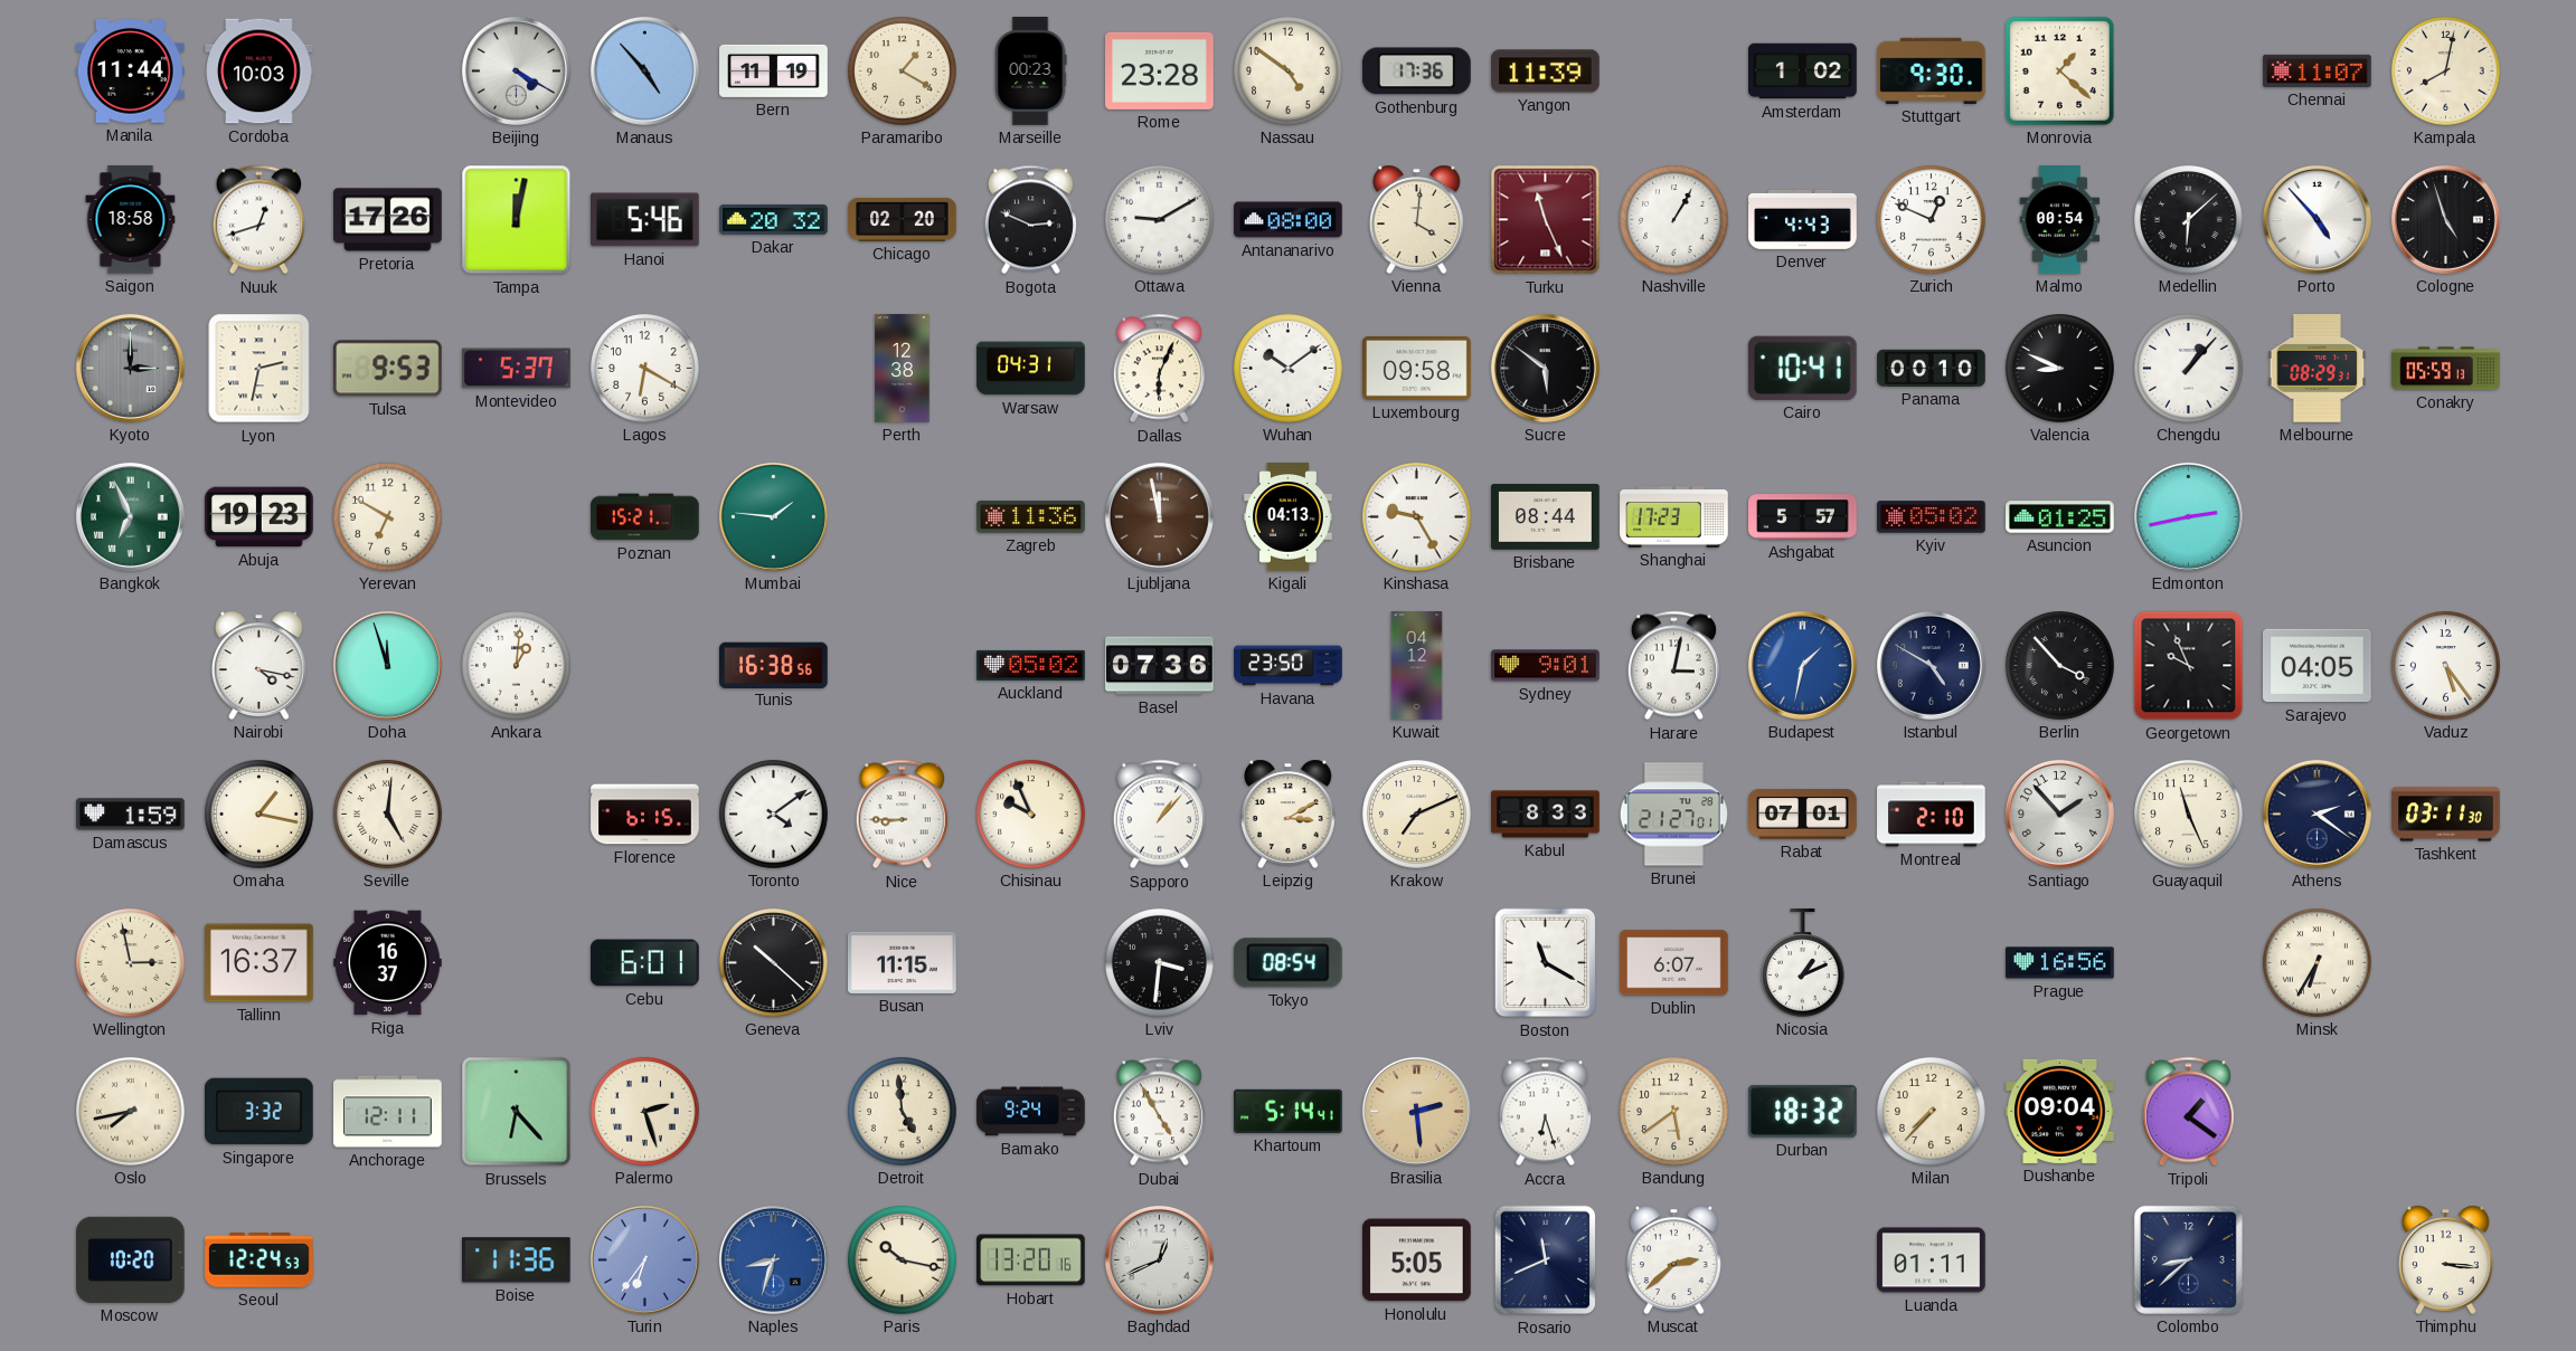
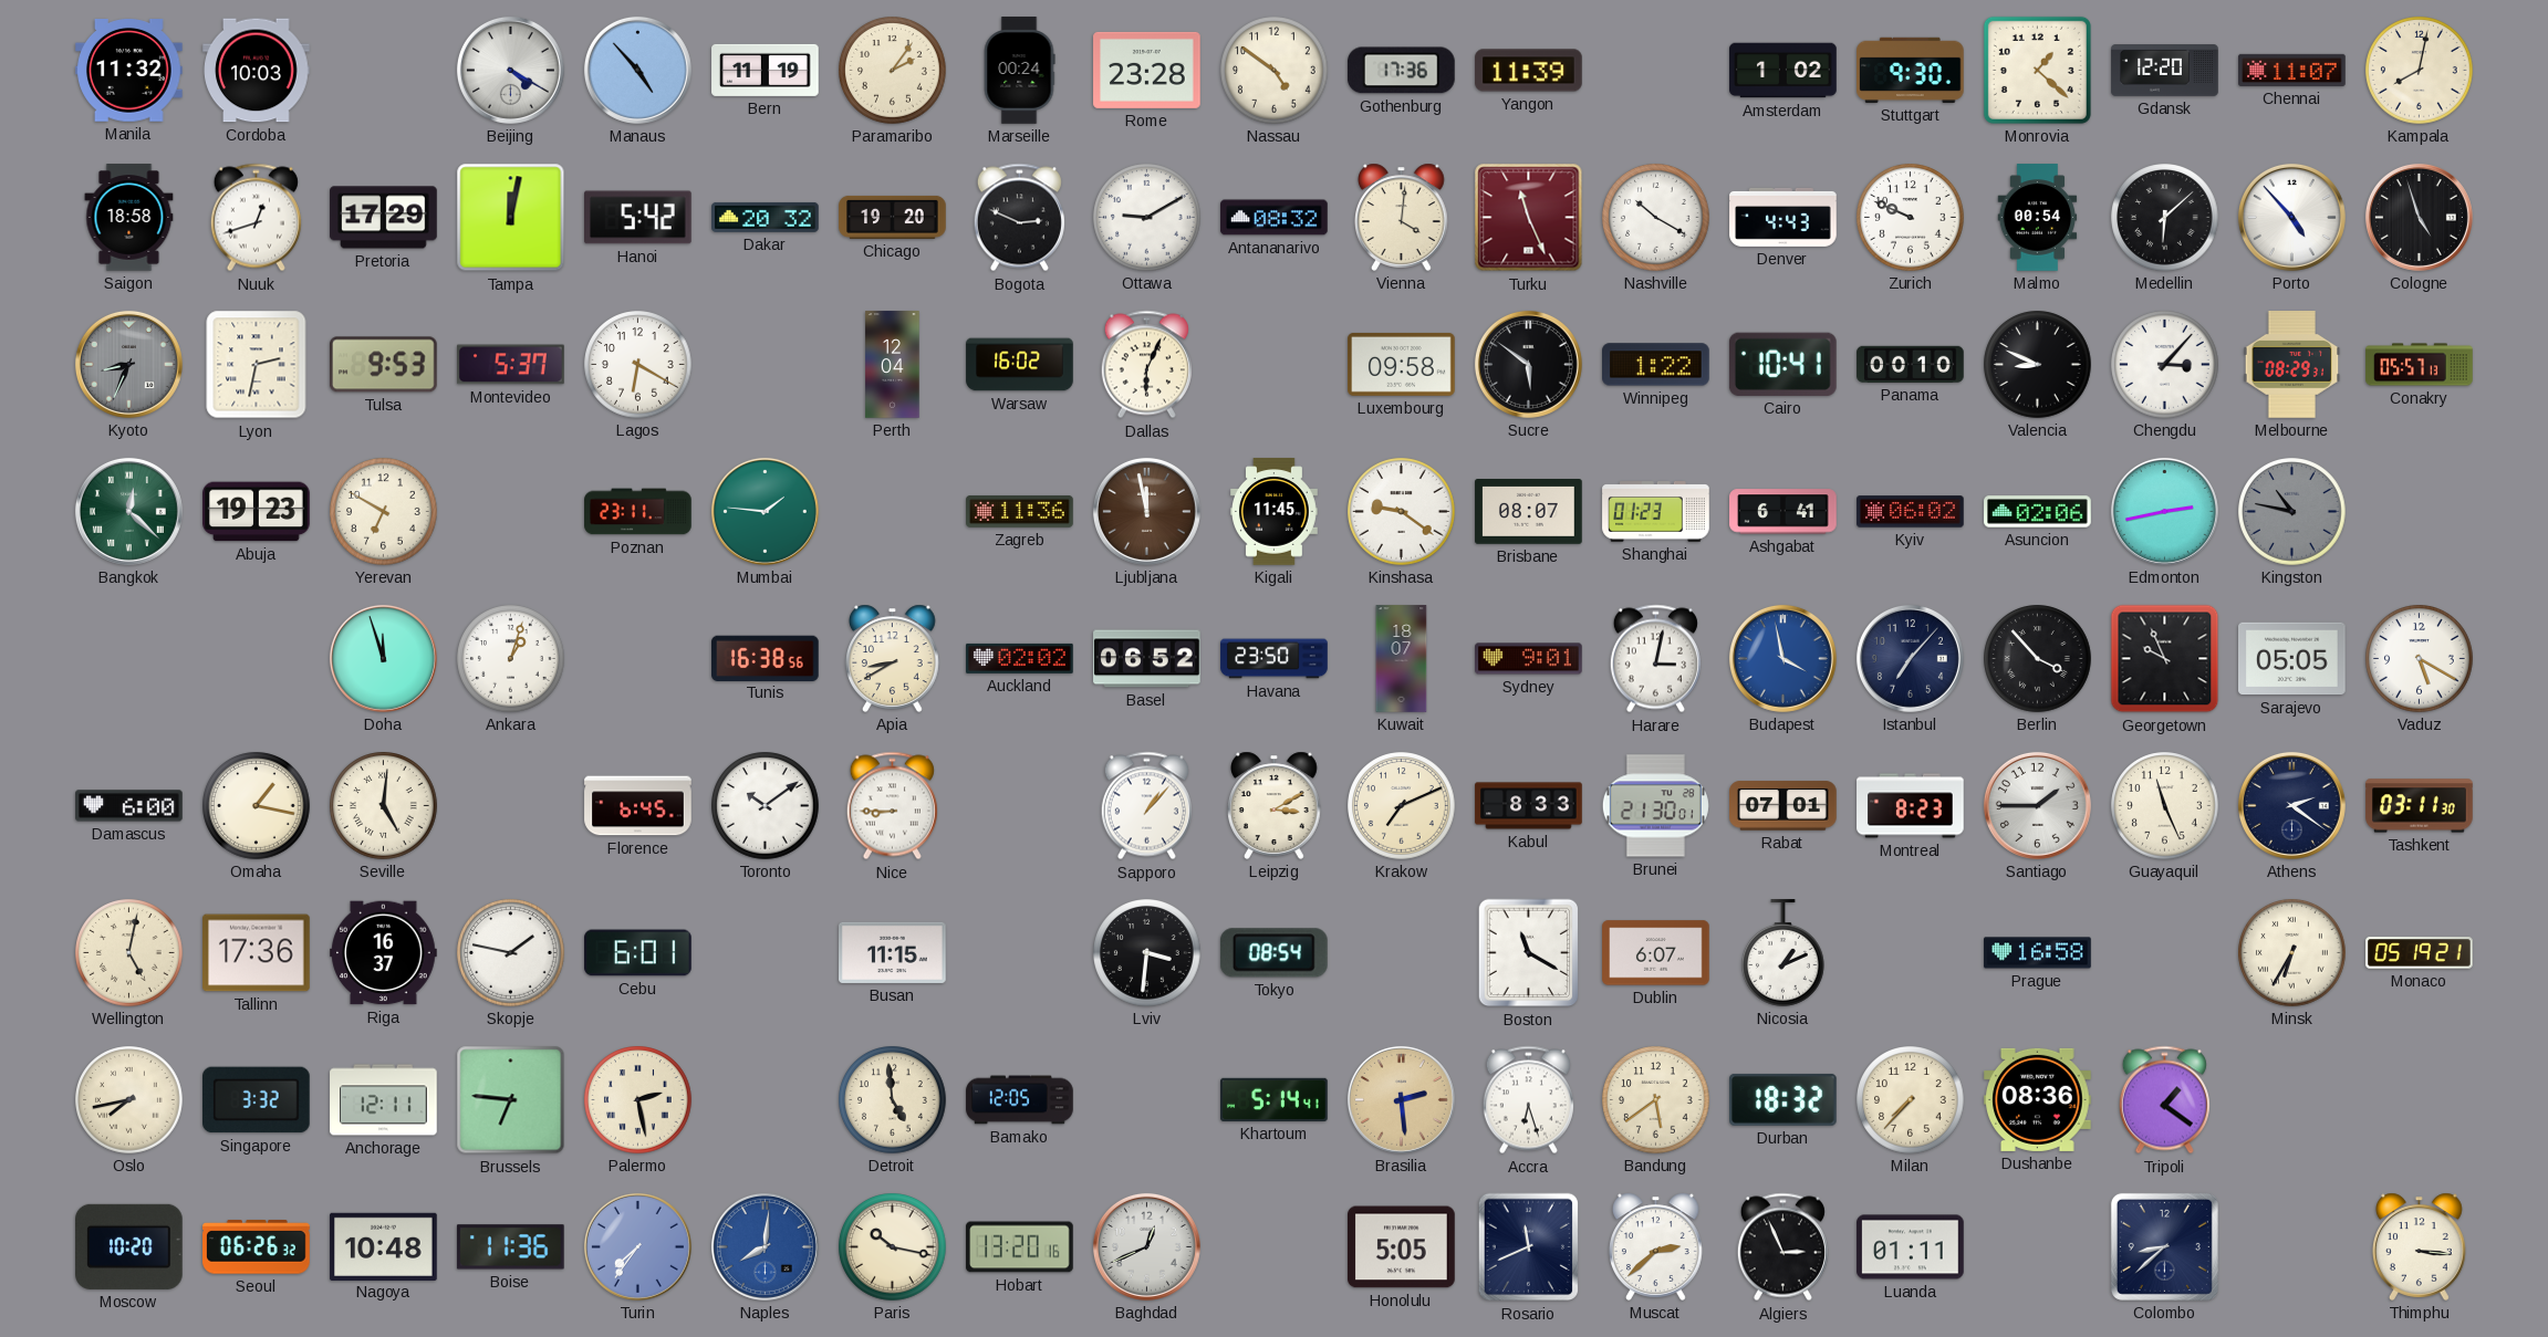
Manila: 11:44 -> 11:32 (129, 71)
Paramaribo: 1:20 -> 2:06 (893, 71)
Marseille: 00:23 -> 00:24 (1019, 71)
Gdansk: none -> 12:20 (2165, 71)
Pretoria: 17:26 -> 17:29 (384, 218)
Hanoi: 5:46 -> 5:42 (638, 218)
Chicago: 02:20 -> 19:20 (893, 217)
Antananarivo: 08:00 -> 08:32 (1275, 218)
Nashville: 1:05 -> 10:20 (1656, 218)
Zurich: 12:49 -> 9:49 (1911, 218)
Kyoto: 3:00 -> 8:34 (128, 364)
Perth: 12:38 -> 12:04 (893, 365)
Warsaw: 04:31 -> 16:02 (1020, 365)
Wuhan: 10:09 -> none (1289, 369)
Winnipeg: none -> 1:22 (1656, 365)
Chengdu: 1:07 -> 3:07 (2165, 365)
Conakry: 05:59 -> 05:57 (2420, 365)
Bangkok: 6:56 -> 12:22 (128, 511)
Poznan: 15:21 -> 23:11 (638, 512)
Kigali: 04:13 -> 11:45 (1275, 512)
Kinshasa: 9:25 -> 9:21 (1402, 512)
Brisbane: 08:44 -> 08:07 (1529, 512)
Shanghai: 17:23 -> 01:23 (1656, 512)
Ashgabat: 5:57 -> 6:41 (1783, 512)
Kyiv: 05:02 -> 06:02 (1911, 512)
Asuncion: 01:25 -> 02:06 (2038, 512)
Kingston: none -> 10:47 (2292, 512)
Nairobi: 4:17 -> none (260, 665)
Ankara: 1:01 -> 1:03 (511, 659)
Apia: none -> 8:40 (893, 658)
Auckland: 05:02 -> 02:02 (1020, 658)
Basel: 07:36 -> 06:52 (1147, 659)
Kuwait: 04:12 -> 18:07 (1402, 659)
Budapest: 1:32 -> 3:58 (1782, 658)
Istanbul: 4:50 -> 7:07 (1910, 658)
Sarajevo: 04:05 -> 05:05 (2292, 659)
Vaduz: 5:24 -> 5:20 (2420, 659)
Damascus: 1:59 -> 6:00 (129, 806)
Florence: 6:15 -> 6:45 (638, 806)
Toronto: 4:09 -> 10:09 (766, 806)
Chisinau: 9:56 -> none (1031, 815)
Brunei: 21:27 -> 21:30 (1655, 806)
Montreal: 2:10 -> 8:23 (1911, 806)
Santiago: 1:53 -> 1:45 (2037, 805)
Wellington: 2:58 -> 5:02 (129, 953)
Tallinn: 16:37 -> 17:36 (257, 953)
Skopje: none -> 1:47 (511, 953)
Geneva: 10:22 -> none (774, 963)
Prague: 16:56 -> 16:58 (2038, 953)
Monaco: none -> 05:19 (2420, 953)
Brussels: 6:23 -> 6:46 (511, 1100)
Palermo: 2:27 -> 2:28 (638, 1100)
Bamako: 9:24 -> 12:05 (1020, 1100)
Dubai: 4:55 -> none (1159, 1112)
Dushanbe: 09:04 -> 08:36 (2038, 1099)
Seoul: 12:24 -> 06:26 (257, 1247)
Nagoya: none -> 10:48 (384, 1246)
Turin: 6:36 -> 7:36 (637, 1246)
Naples: 8:33 -> 8:01 (765, 1246)
Algiers: none -> 2:56 (1782, 1247)
